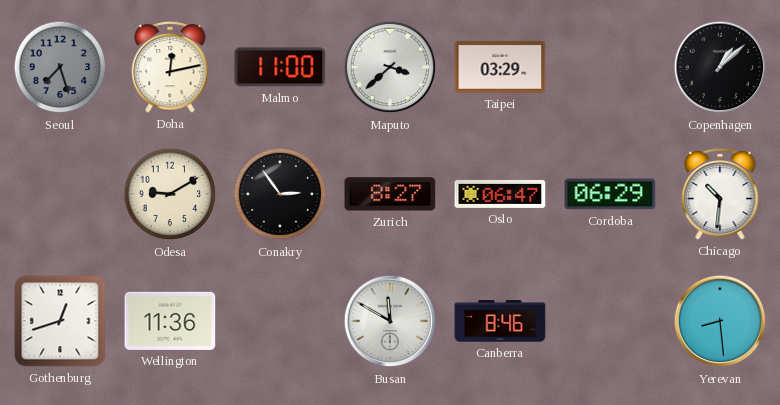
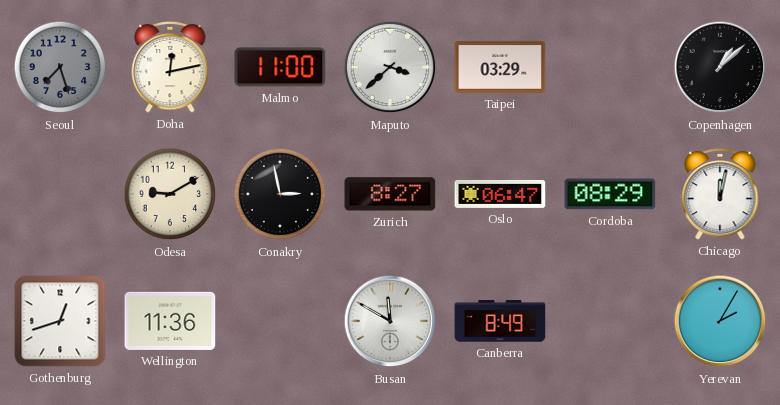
Conakry: 2:54 -> 2:58 (280, 194)
Cordoba: 06:29 -> 08:29 (610, 194)
Chicago: 10:31 -> 12:02 (720, 194)
Canberra: 8:46 -> 8:49 (500, 321)
Yerevan: 8:29 -> 2:05 (720, 321)
